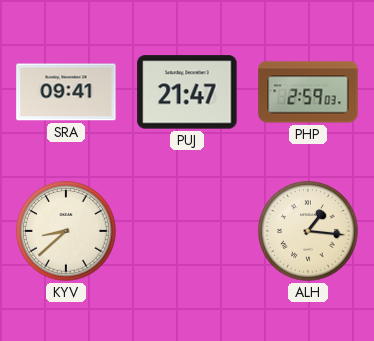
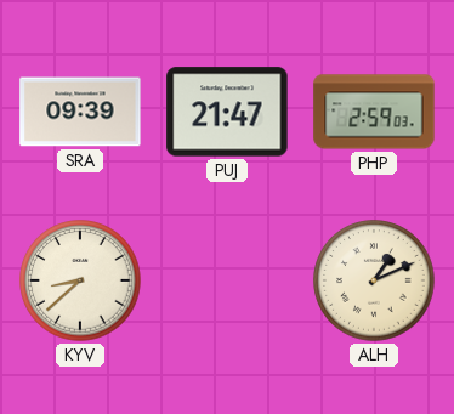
SRA: 09:41 -> 09:39 (80, 112)
ALH: 1:16 -> 1:11 (374, 280)
